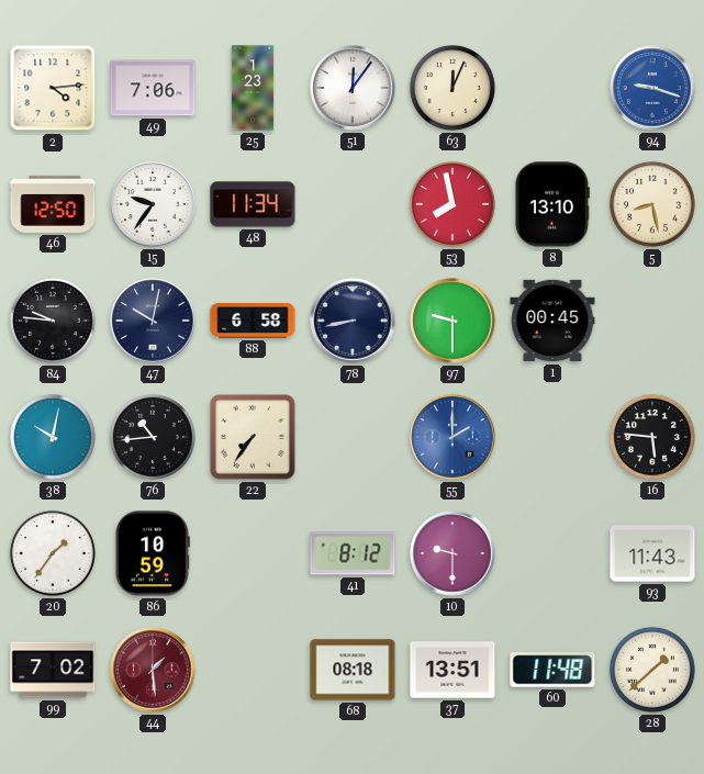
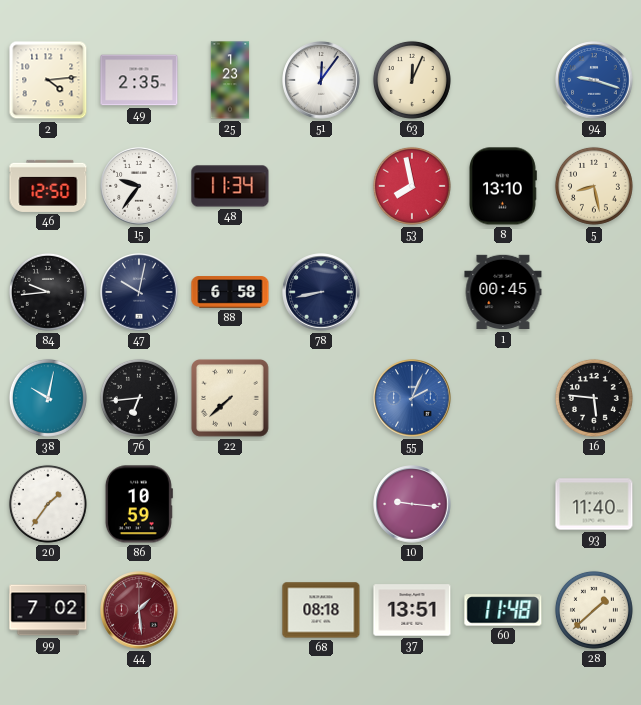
49: 7:06 -> 2:35 (139, 80)
84: 9:46 -> 9:44 (48, 292)
97: 9:30 -> none (452, 321)
76: 10:44 -> 6:44 (139, 398)
22: 7:36 -> 7:38 (230, 398)
55: 2:00 -> 2:04 (412, 398)
41: 8:12 -> none (353, 553)
10: 9:30 -> 9:16 (412, 504)
93: 11:43 -> 11:40 (594, 504)
